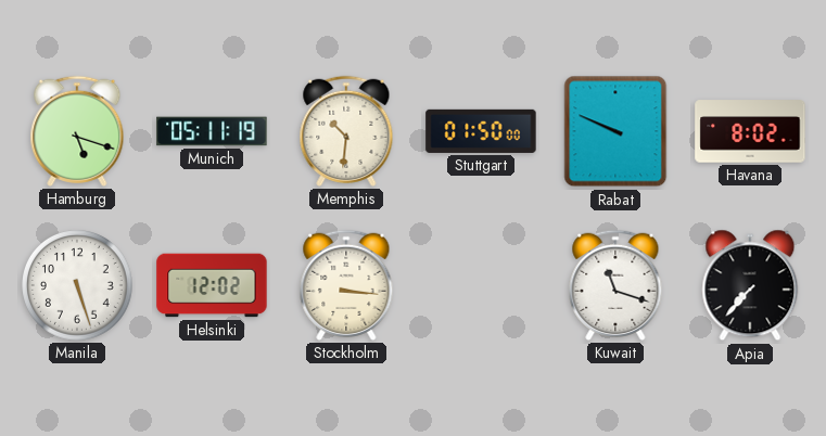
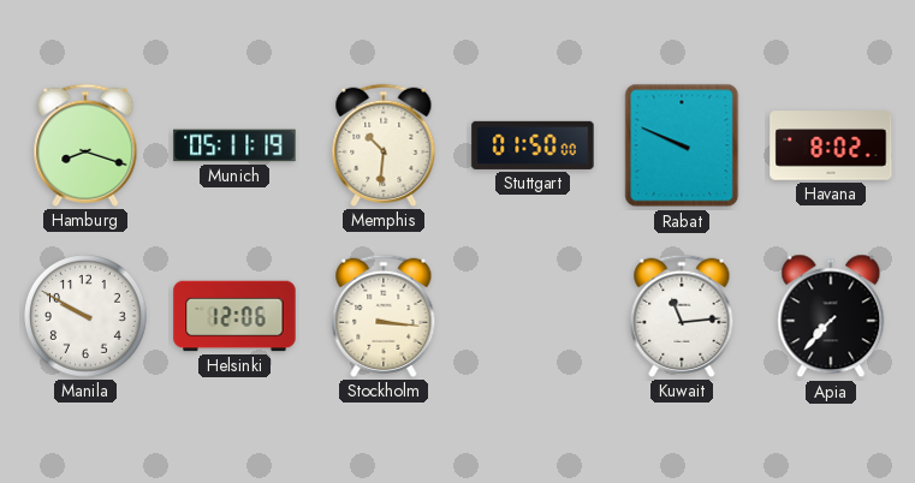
Hamburg: 5:18 -> 8:18 (85, 145)
Manila: 5:27 -> 9:50 (87, 317)
Helsinki: 12:02 -> 12:06 (234, 316)
Kuwait: 11:18 -> 11:14 (682, 316)
